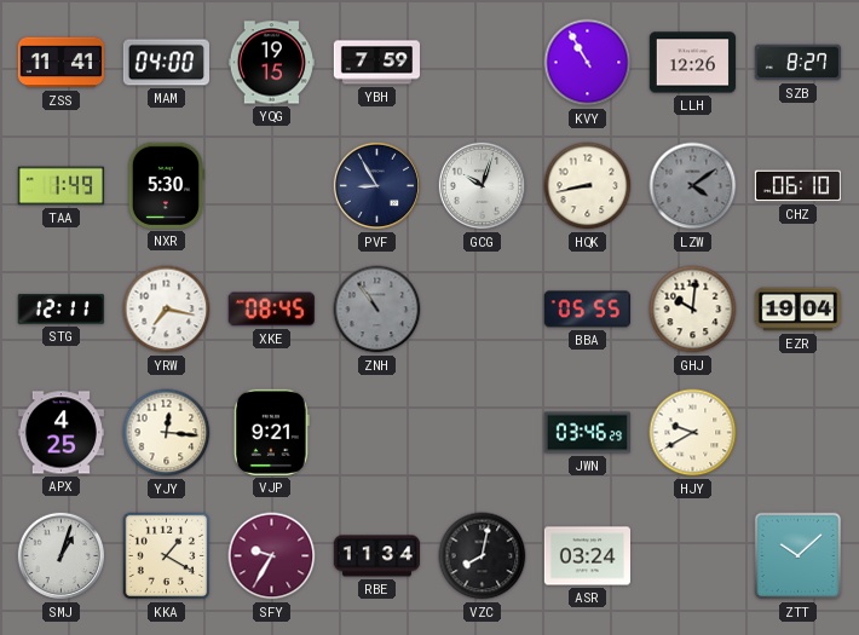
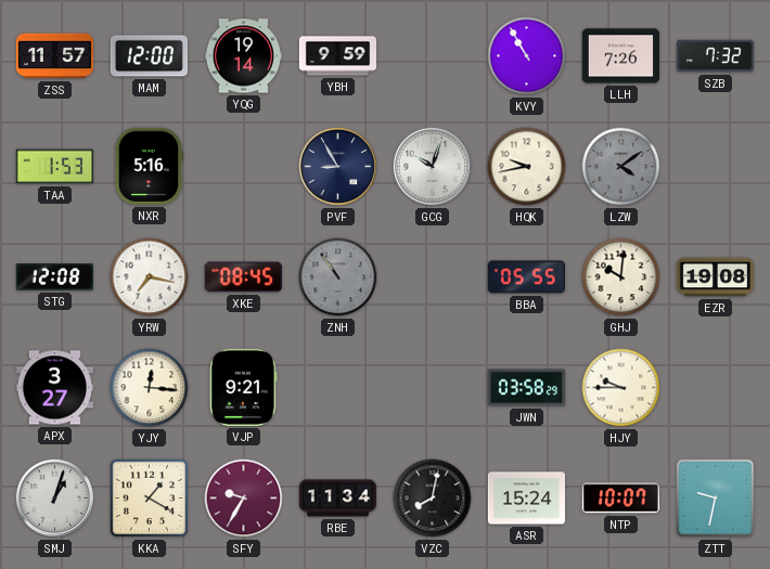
ZSS: 11:41 -> 11:57 (54, 56)
MAM: 04:00 -> 12:00 (149, 56)
YQG: 19:15 -> 19:14 (243, 56)
YBH: 7:59 -> 9:59 (338, 56)
LLH: 12:26 -> 7:26 (620, 56)
SZB: 8:27 -> 7:32 (715, 56)
TAA: 1:49 -> 1:53 (54, 167)
NXR: 5:30 -> 5:16 (149, 166)
HQK: 8:43 -> 9:43 (527, 167)
CHZ: 06:10 -> none (797, 186)
STG: 12:11 -> 12:08 (54, 277)
EZR: 19:04 -> 19:08 (715, 277)
APX: 4:25 -> 3:27 (54, 388)
JWN: 03:46 -> 03:58 (526, 388)
HJY: 9:40 -> 9:45 (621, 388)
ASR: 03:24 -> 15:24 (526, 499)
NTP: none -> 10:07 (620, 499)
ZTT: 10:08 -> 9:32 (716, 499)
